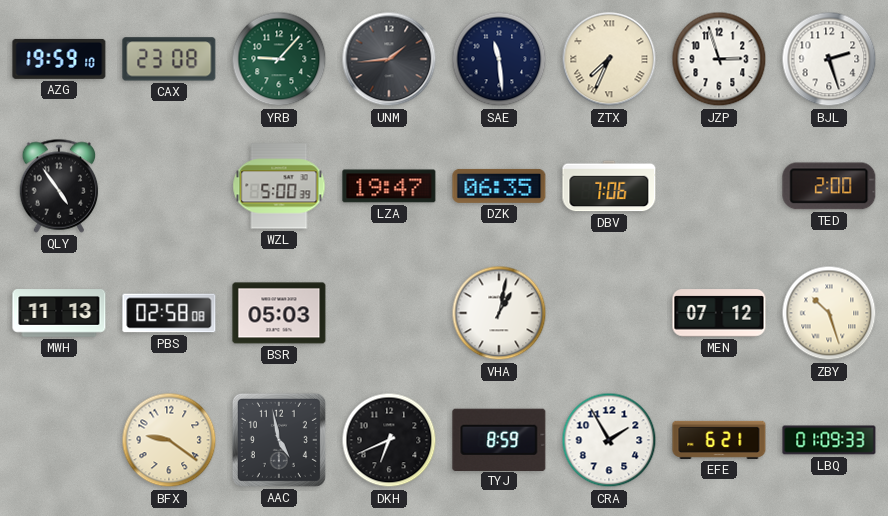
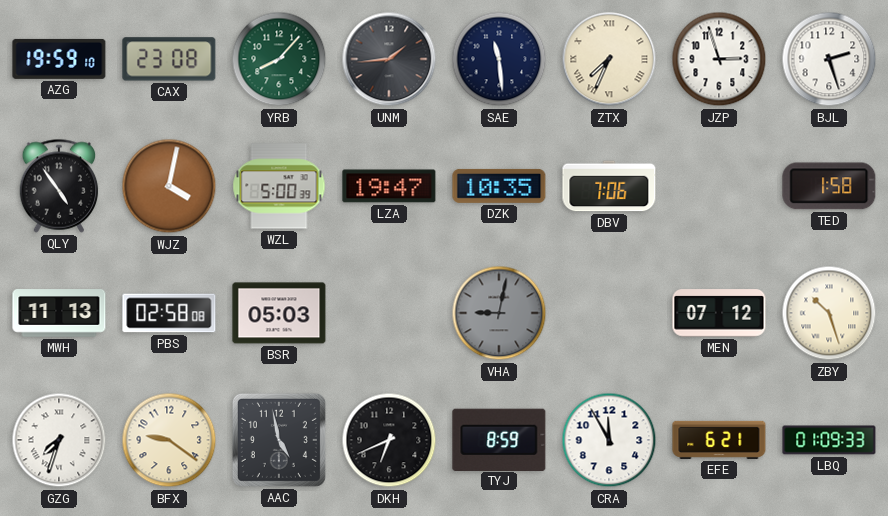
YRB: 9:07 -> 8:07 (279, 59)
WJZ: none -> 4:02 (169, 186)
DZK: 06:35 -> 10:35 (499, 186)
TED: 2:00 -> 1:58 (829, 186)
VHA: 1:02 -> 9:02 (499, 313)
VHA dial: white -> grey (499, 313)
GZG: none -> 7:33 (59, 440)
CRA: 1:55 -> 11:55 (609, 440)
